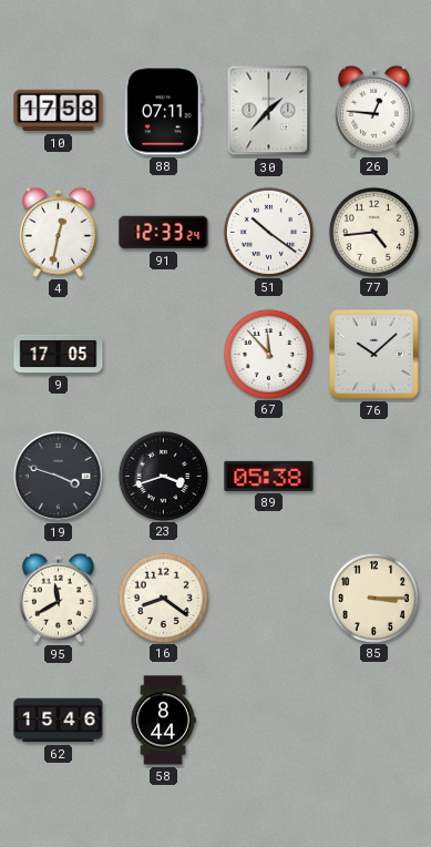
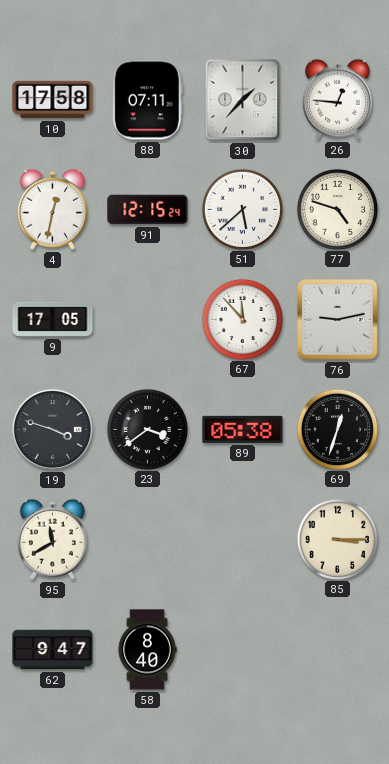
91: 12:33 -> 12:15 (148, 210)
51: 10:21 -> 5:38 (242, 209)
77: 4:44 -> 4:48 (337, 209)
76: 10:08 -> 9:13 (338, 320)
23: 3:42 -> 3:39 (147, 429)
69: none -> 12:33 (337, 429)
16: 8:21 -> none (163, 598)
62: 15:46 -> 9:47 (53, 650)
58: 8:44 -> 8:40 (147, 650)
